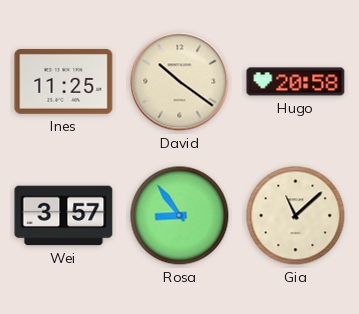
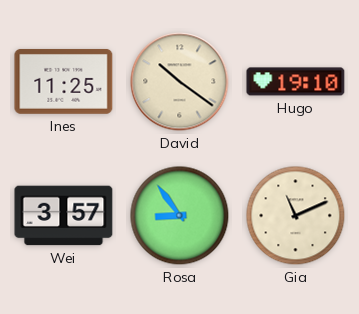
Hugo: 20:58 -> 19:10 (296, 82)
Gia: 11:08 -> 11:11 (296, 216)
